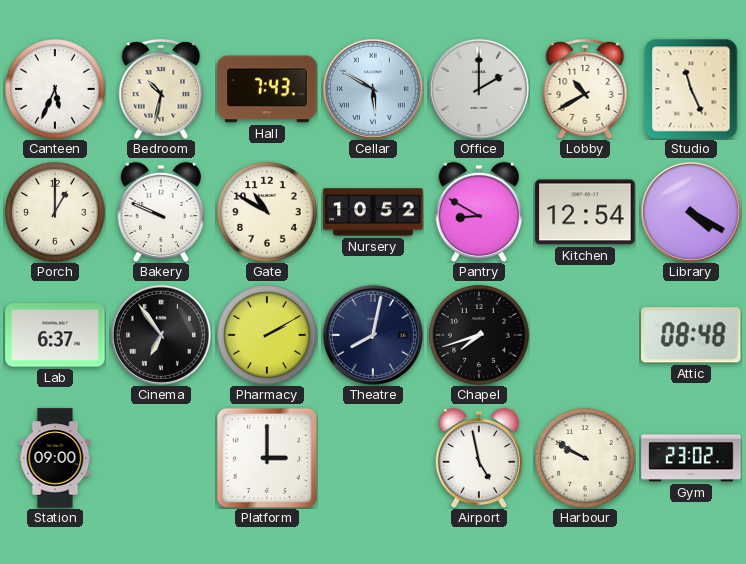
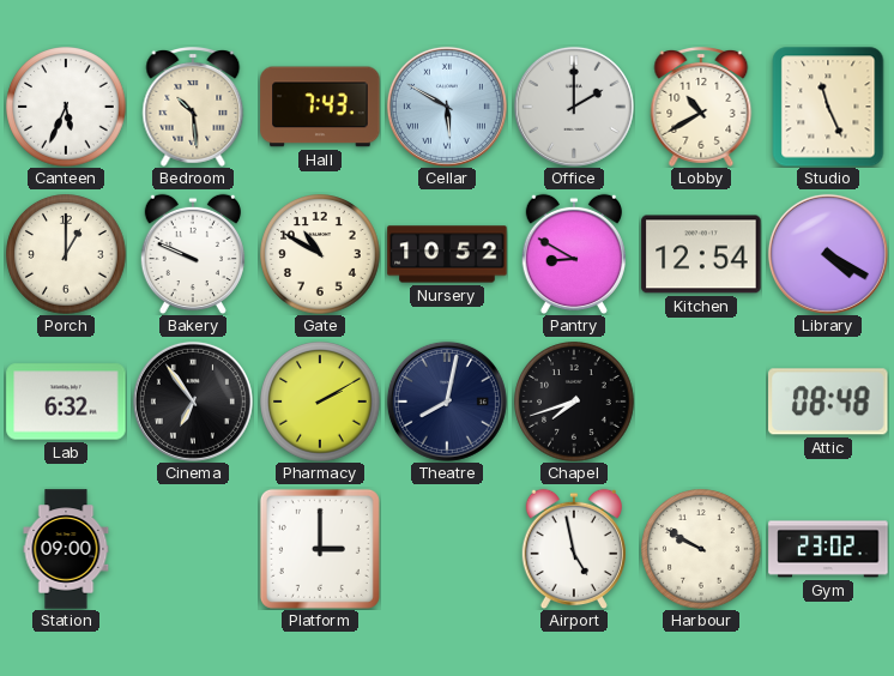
Bedroom: 10:32 -> 10:29 (193, 108)
Lab: 6:37 -> 6:32 (66, 402)
